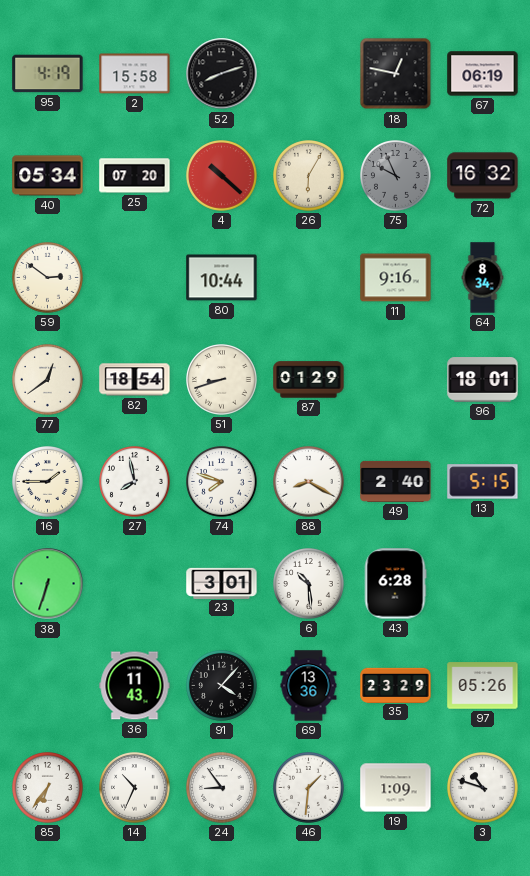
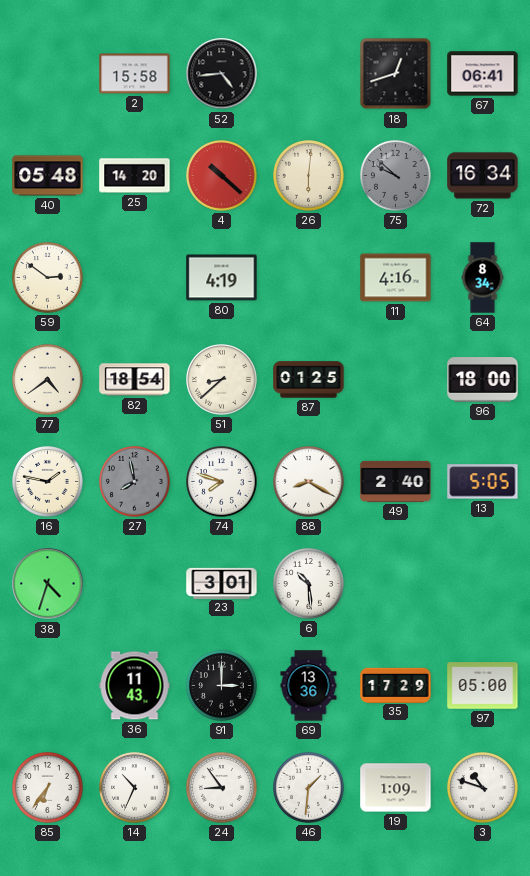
95: 4:19 -> none (48, 74)
52: 8:12 -> 4:44 (222, 74)
18: 12:47 -> 12:42 (396, 74)
67: 06:19 -> 06:41 (483, 74)
40: 05:34 -> 05:48 (48, 176)
25: 07:20 -> 14:20 (135, 176)
26: 6:05 -> 6:01 (309, 176)
75: 9:56 -> 9:52 (396, 176)
72: 16:32 -> 16:34 (483, 176)
80: 10:44 -> 4:19 (222, 278)
11: 9:16 -> 4:16 (396, 278)
77: 12:39 -> 4:39 (48, 380)
51: 8:42 -> 8:38 (222, 380)
87: 01:29 -> 01:25 (309, 380)
96: 18:01 -> 18:00 (483, 380)
16: 1:45 -> 1:47 (48, 482)
27 dial: white -> grey (135, 482)
13: 5:15 -> 5:05 (483, 482)
38: 6:33 -> 4:33 (48, 584)
43: 6:28 -> none (395, 584)
91: 4:07 -> 3:00 (222, 686)
35: 23:29 -> 17:29 (396, 685)
97: 05:26 -> 05:00 (483, 686)
